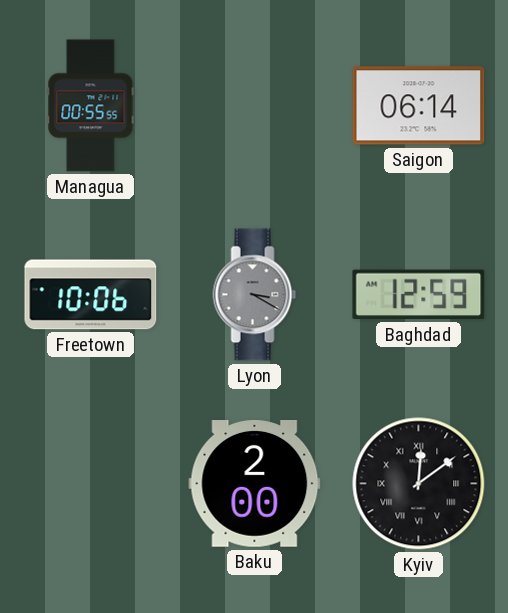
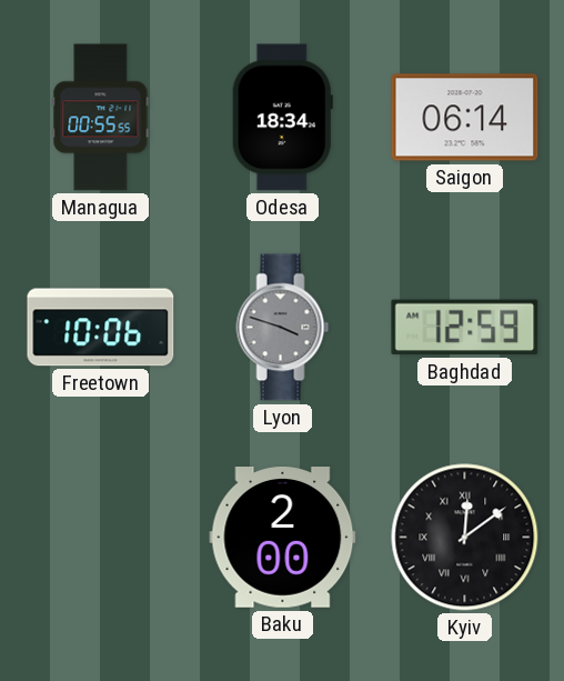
Odesa: none -> 18:34 (282, 118)
Lyon: 3:20 -> 3:48 (283, 328)
